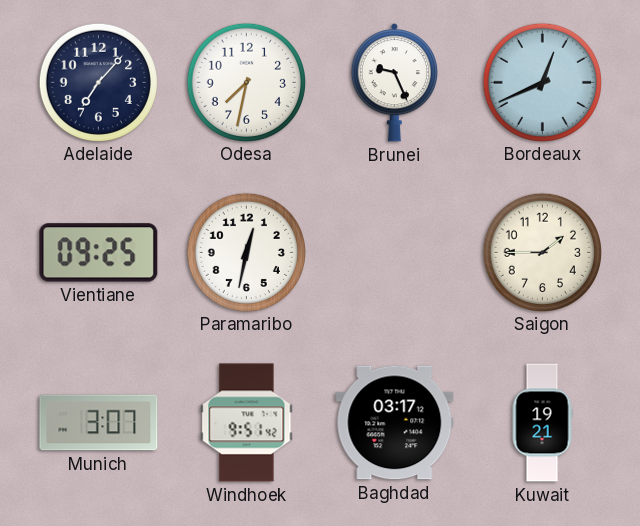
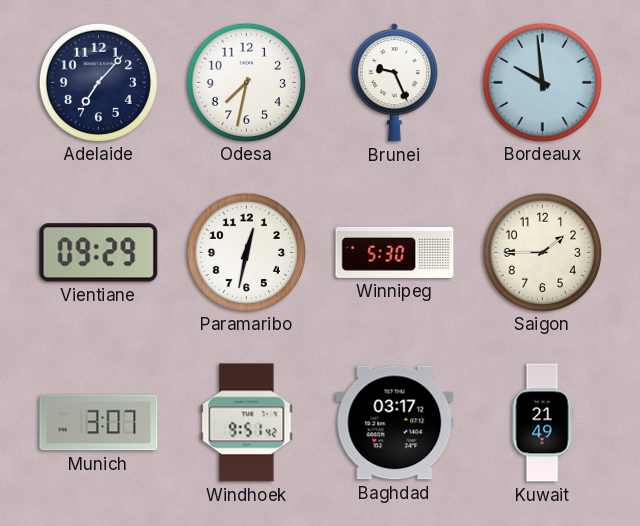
Bordeaux: 12:41 -> 9:59 (542, 82)
Vientiane: 09:25 -> 09:29 (99, 253)
Winnipeg: none -> 5:30 (395, 252)
Kuwait: 19:21 -> 21:49 (542, 423)
